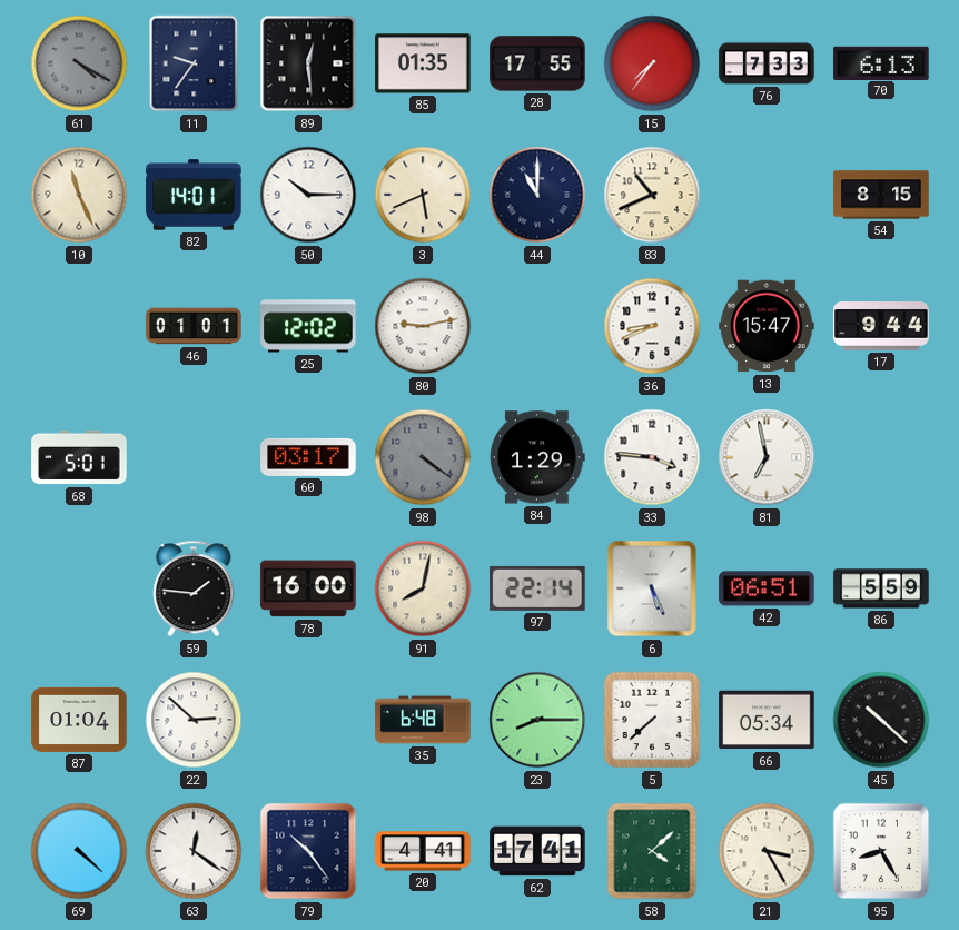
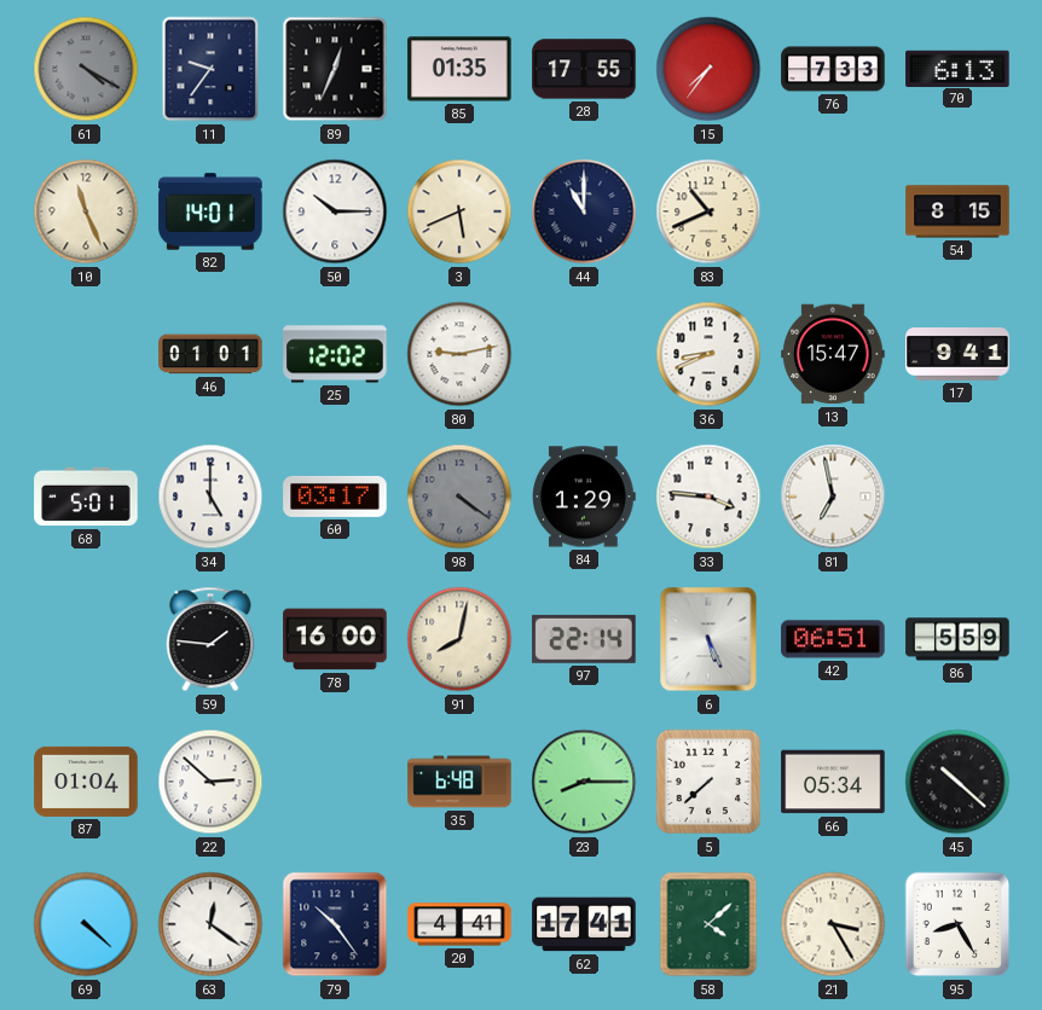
89: 12:29 -> 12:34 (335, 69)
17: 9:44 -> 9:41 (957, 355)
34: none -> 5:00 (210, 497)
